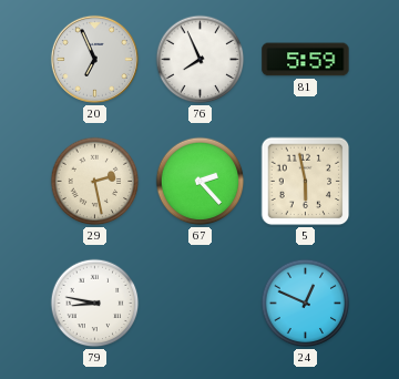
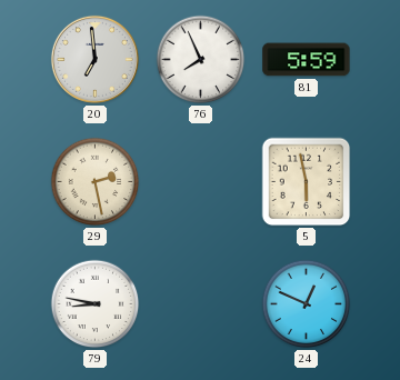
20: 6:56 -> 6:59 (94, 59)
67: 2:23 -> none (201, 182)
